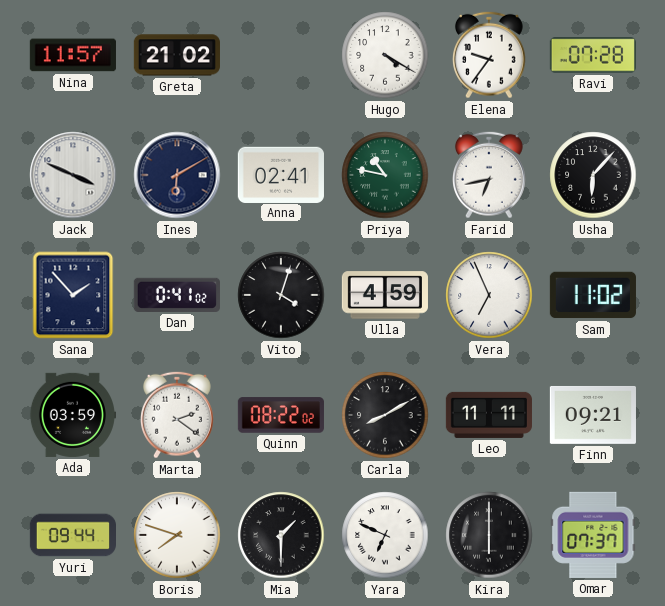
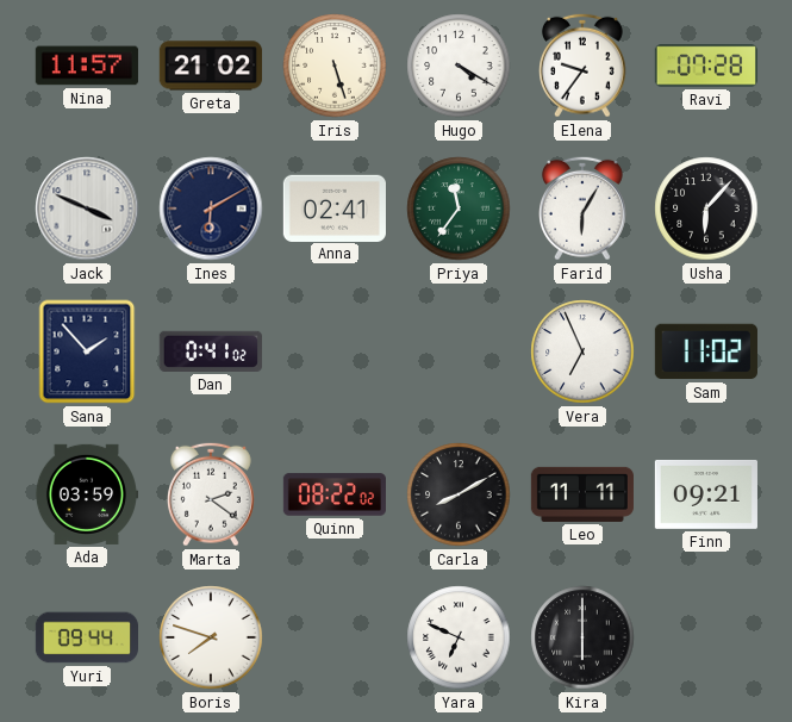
Iris: none -> 5:27 (335, 66)
Priya: 10:47 -> 11:36 (459, 208)
Farid: 6:43 -> 6:05 (584, 208)
Vito: 4:03 -> none (281, 295)
Ulla: 4:59 -> none (385, 295)
Mia: 1:30 -> none (281, 535)
Omar: 07:37 -> none (593, 535)
